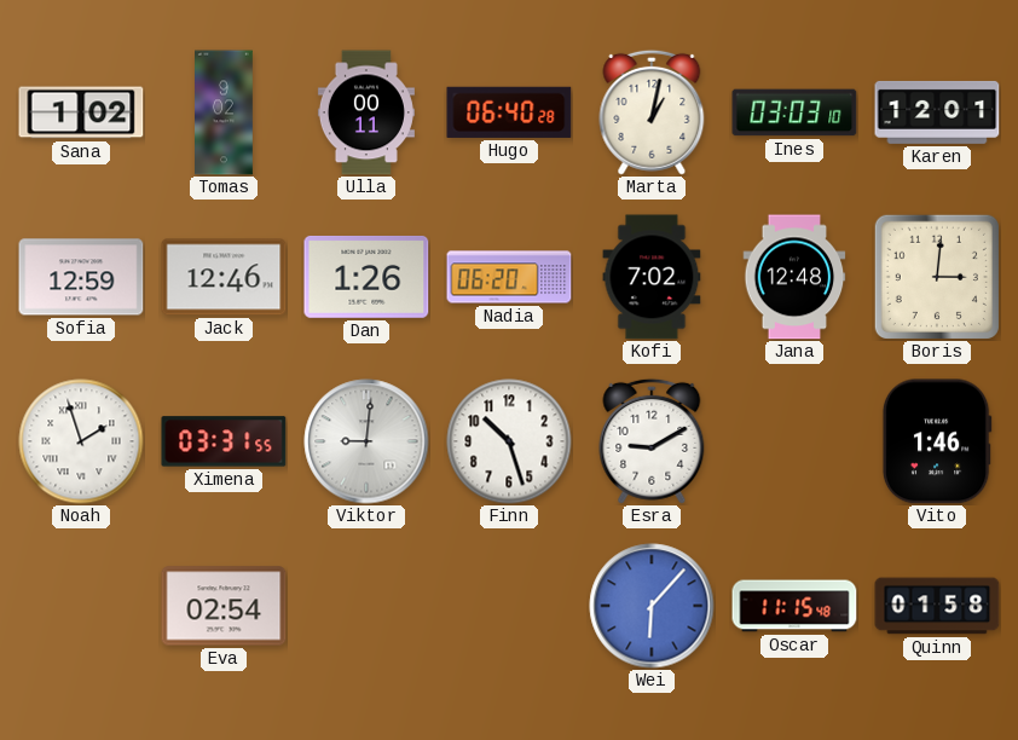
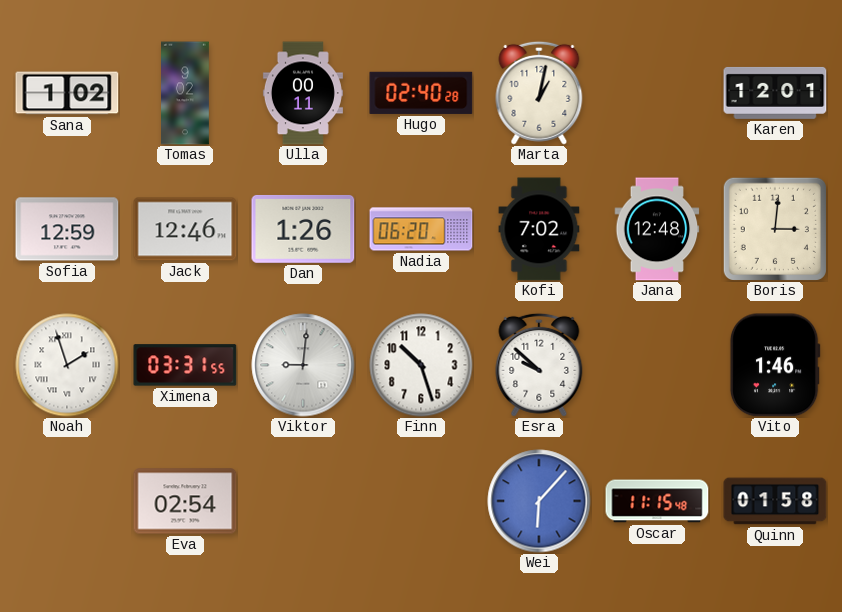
Hugo: 06:40 -> 02:40 (421, 93)
Ines: 03:03 -> none (794, 112)
Esra: 9:10 -> 9:52 (539, 365)
